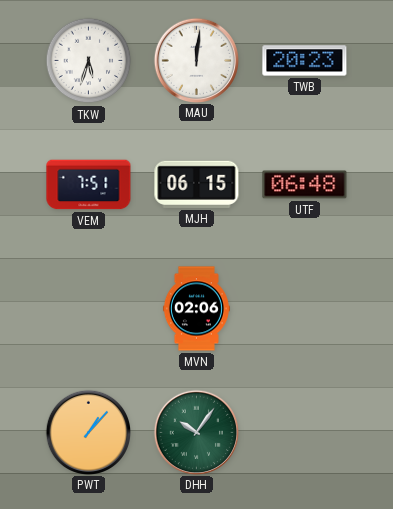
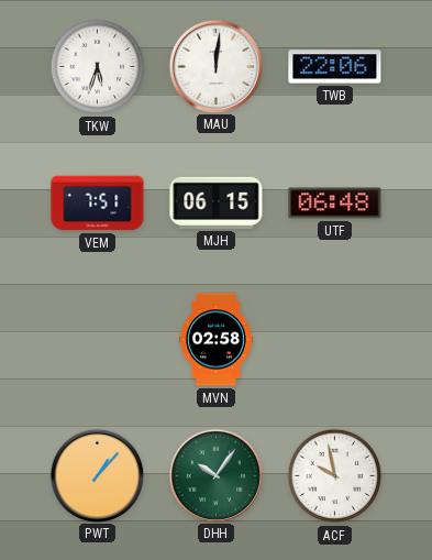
TWB: 20:23 -> 22:06 (335, 67)
MVN: 02:06 -> 02:58 (215, 340)
ACF: none -> 9:58 (335, 476)
